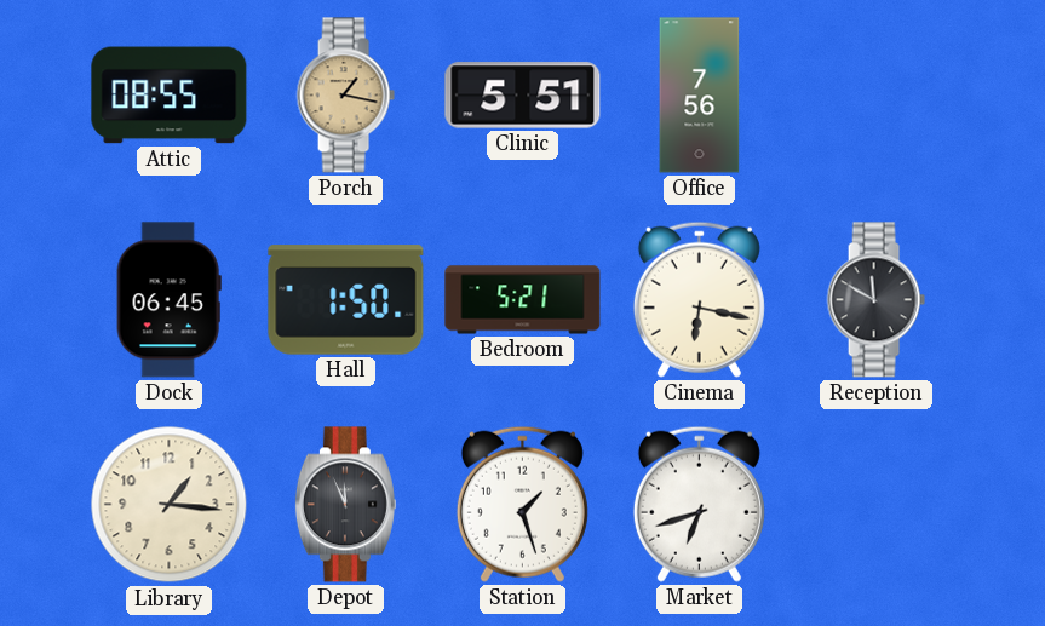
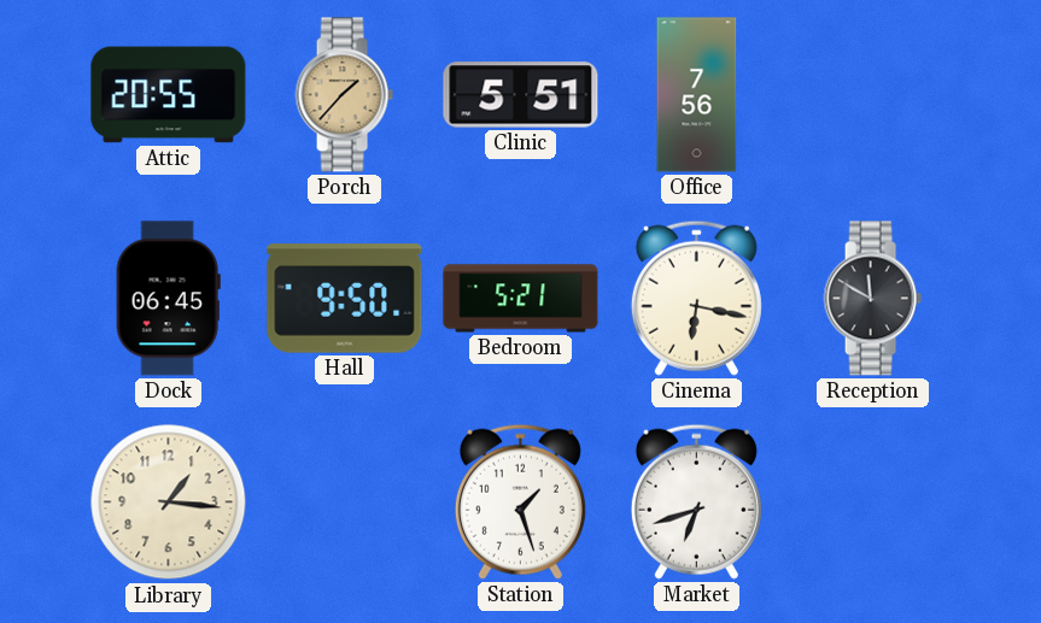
Attic: 08:55 -> 20:55 (169, 95)
Porch: 1:17 -> 1:37 (344, 95)
Hall: 1:50 -> 9:50 (345, 299)
Depot: 11:56 -> none (345, 505)
